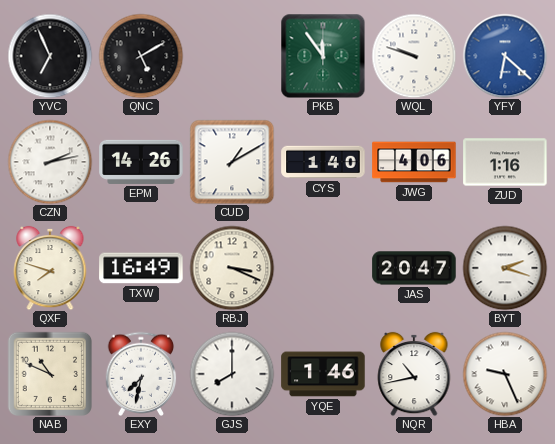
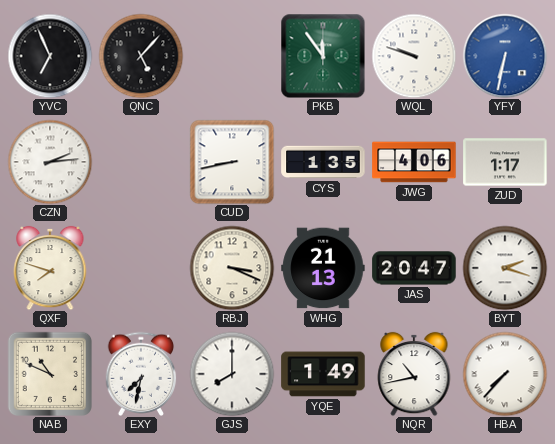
QNC: 5:10 -> 5:07 (141, 56)
YFY: 6:22 -> 6:32 (505, 56)
CZN: 2:13 -> 2:14 (50, 162)
EPM: 14:26 -> none (141, 162)
CUD: 1:10 -> 8:43 (232, 162)
CYS: 1:40 -> 1:35 (323, 162)
ZUD: 1:16 -> 1:17 (505, 162)
TXW: 16:49 -> none (141, 268)
WHG: none -> 21:13 (323, 268)
YQE: 1:46 -> 1:49 (323, 374)
HBA: 9:26 -> 7:37 (505, 374)
